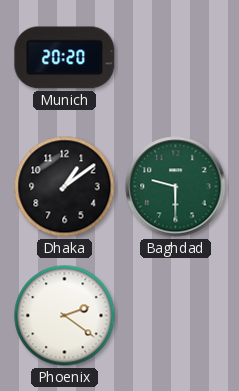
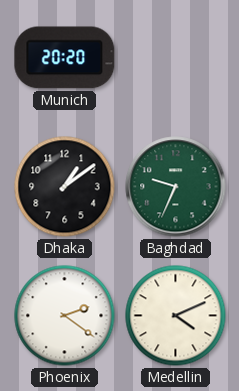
Baghdad: 9:30 -> 9:34 (176, 187)
Medellin: none -> 4:11 (176, 316)
